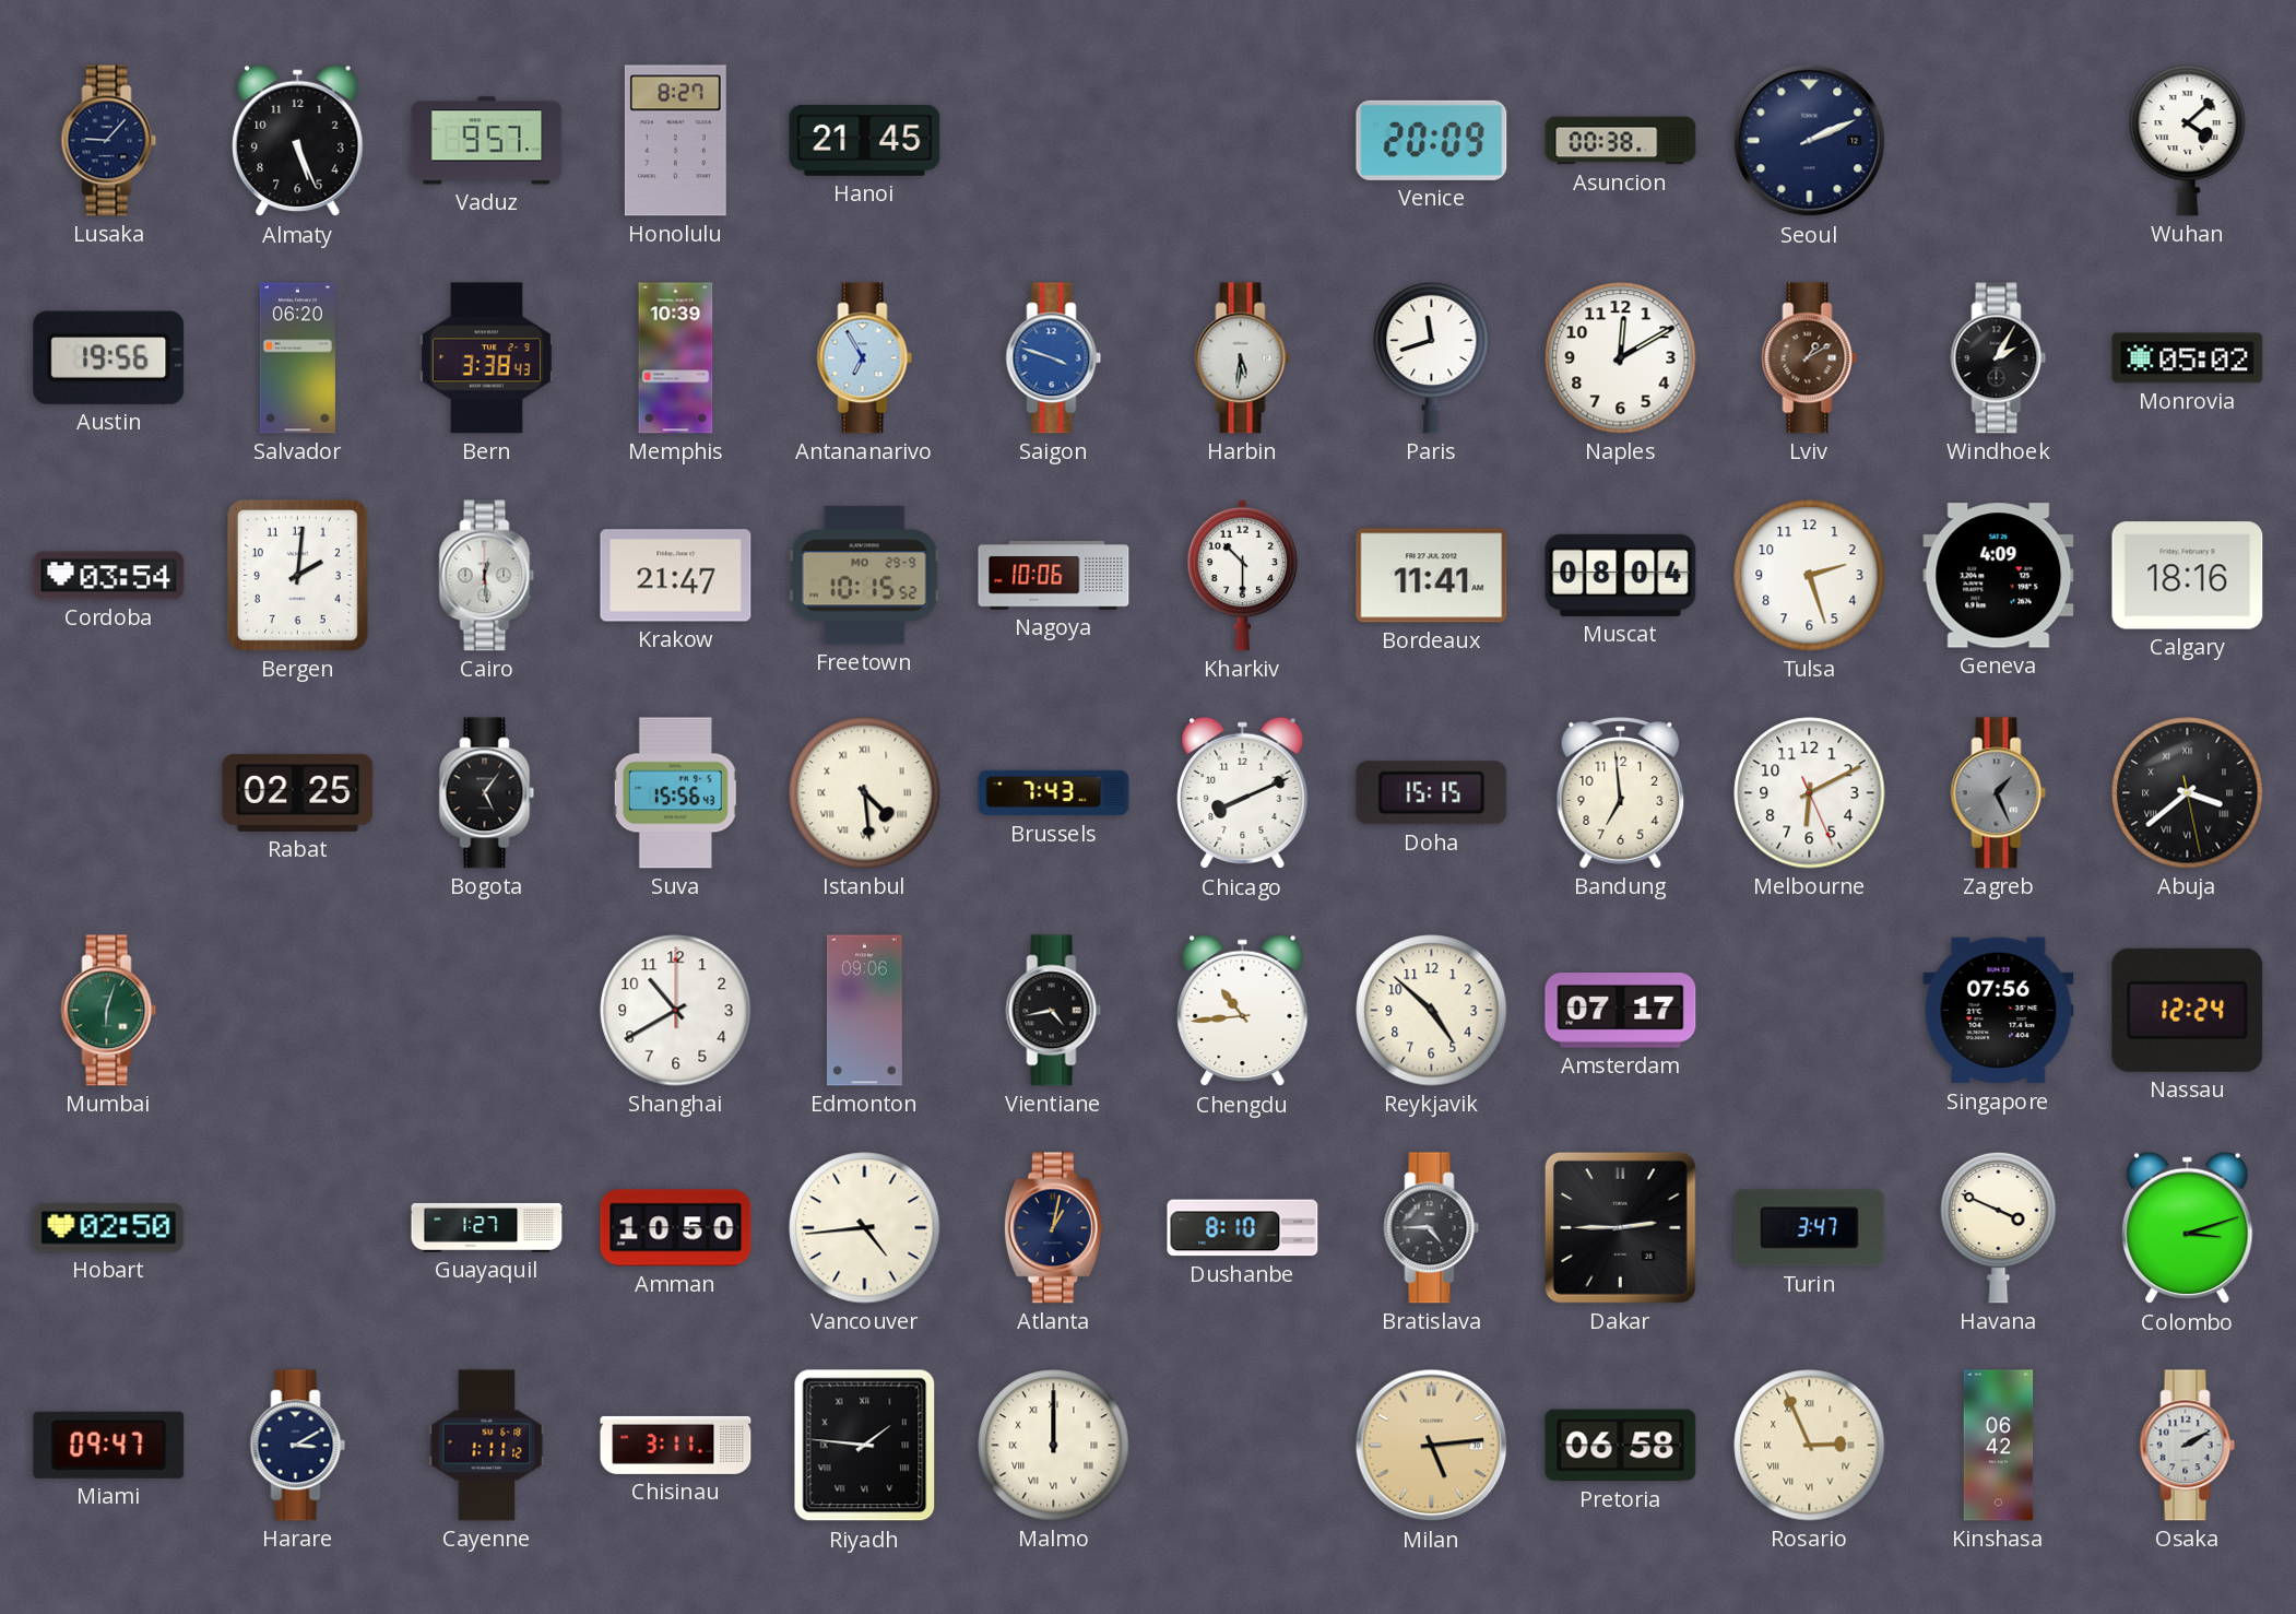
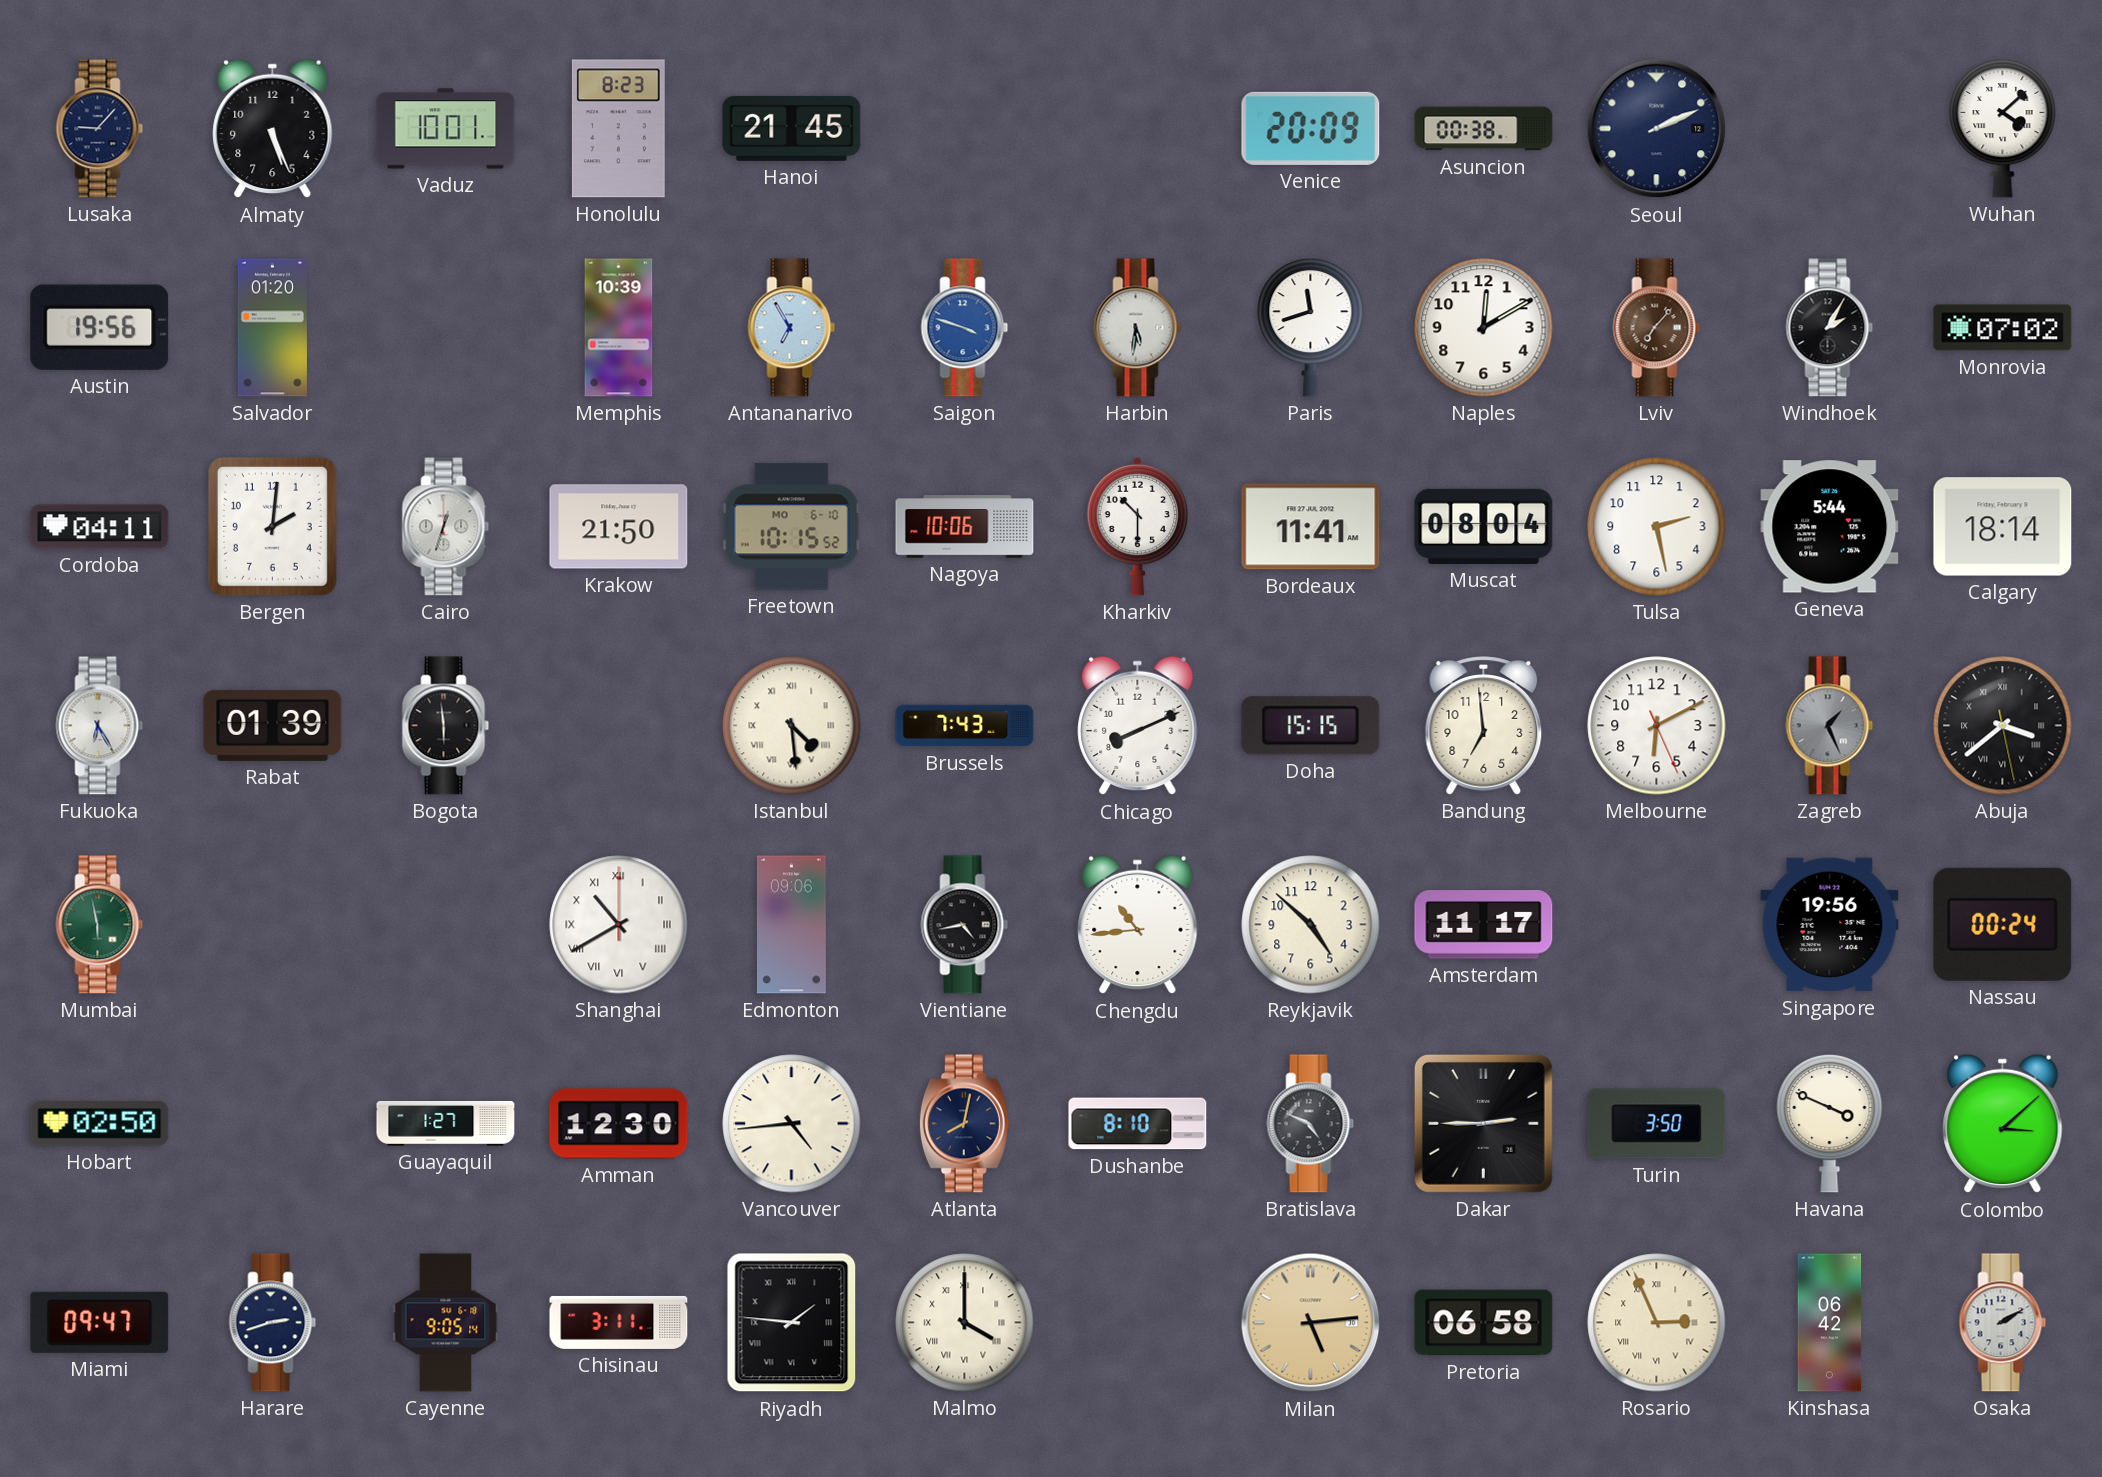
Vaduz: 9:57 -> 10:01 (446, 129)
Honolulu: 8:27 -> 8:23 (618, 129)
Salvador: 06:20 -> 01:20 (272, 328)
Bern: 3:38 -> none (486, 358)
Lviv: 1:10 -> 7:07 (1657, 328)
Monrovia: 05:02 -> 07:02 (2003, 328)
Cordoba: 03:54 -> 04:11 (100, 527)
Cairo: 12:29 -> 12:33 (446, 527)
Krakow: 21:47 -> 21:50 (619, 527)
Freetown date: MO 29-9 -> MO 6-10 (791, 527)
Tulsa: 2:27 -> 2:28 (1657, 527)
Geneva: 4:09 -> 5:44 (1830, 527)
Calgary: 18:16 -> 18:14 (2003, 527)
Fukuoka: none -> 6:25 (100, 726)
Rabat: 02:25 -> 01:39 (273, 725)
Bogota: 5:06 -> 5:59 (446, 726)
Suva: 15:56 -> none (675, 793)
Mumbai: 6:03 -> 5:58 (100, 925)
Shanghai numerals: Arabic -> Roman (619, 925)
Amsterdam: 07:17 -> 11:17 (1484, 925)
Singapore: 07:56 -> 19:56 (1830, 925)
Nassau: 12:24 -> 00:24 (2003, 924)
Amman: 10:50 -> 12:30 (619, 1124)
Atlanta: 1:02 -> 8:02 (964, 1124)
Bratislava: 4:45 -> 4:49 (1311, 1124)
Turin: 3:47 -> 3:50 (1657, 1124)
Colombo: 3:12 -> 3:08 (2003, 1124)
Harare: 3:10 -> 2:42 (273, 1323)
Cayenne: 1:11 -> 9:05 (446, 1323)
Malmo: 12:00 -> 4:00 (965, 1323)
